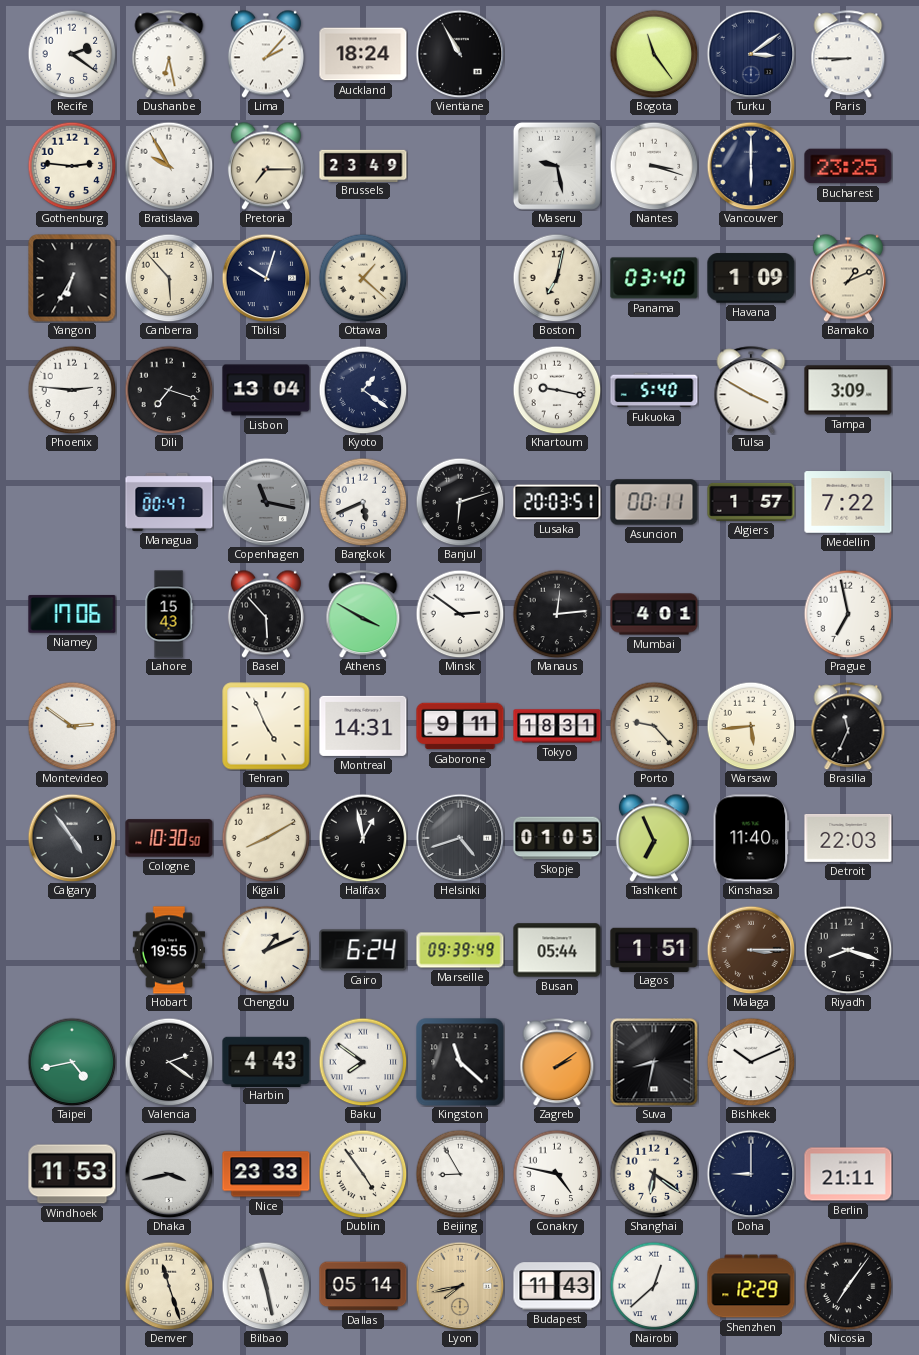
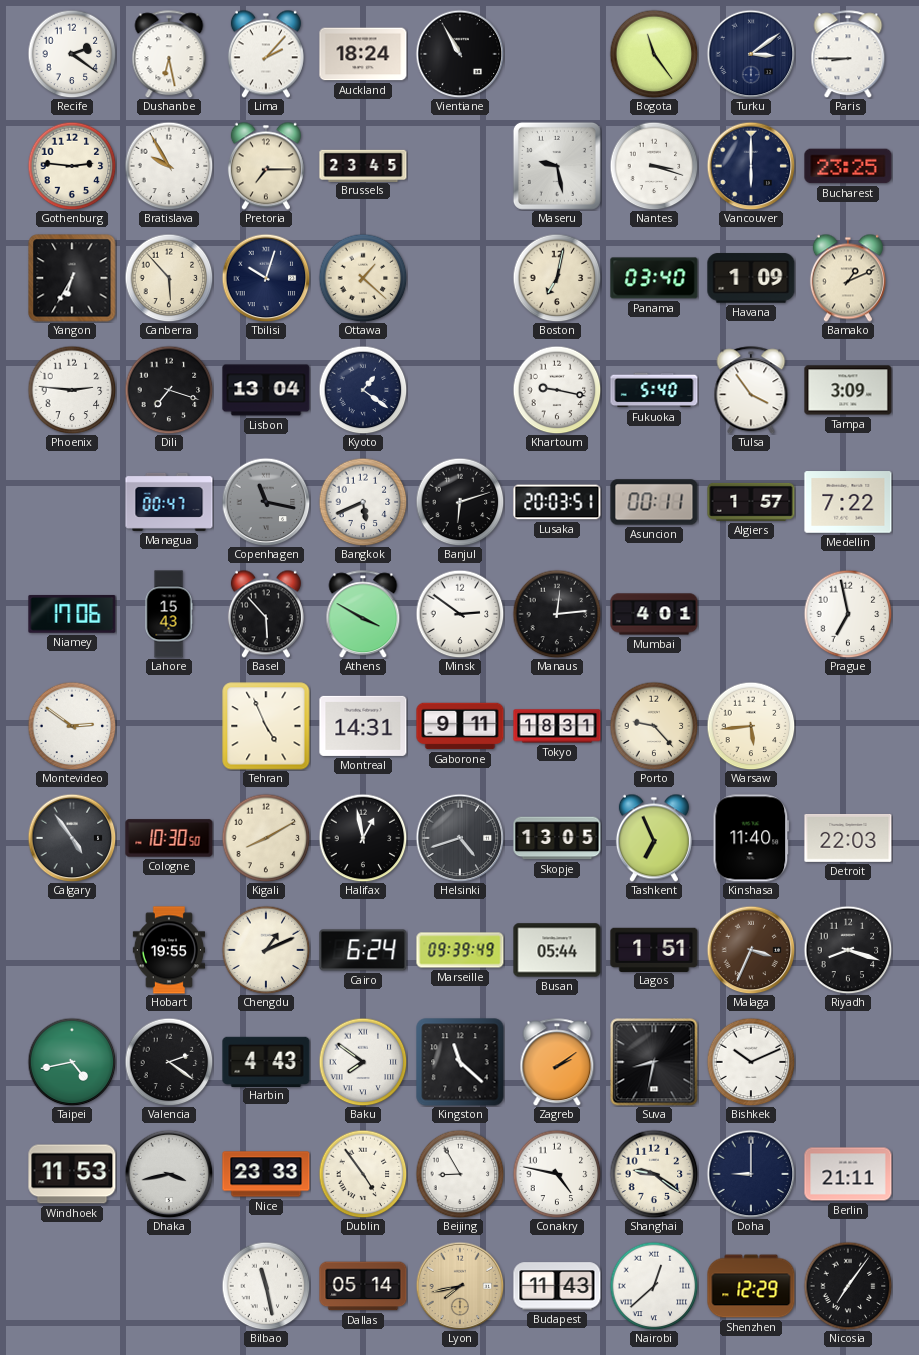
Brussels: 23:49 -> 23:45 (363, 165)
Tulsa: 3:50 -> 3:54 (751, 390)
Brasilia: 11:34 -> none (848, 726)
Skopje: 01:05 -> 13:05 (557, 838)
Malaga: 3:15 -> 3:34 (751, 950)
Shanghai: 6:21 -> 9:21 (654, 1174)
Denver: 11:27 -> none (169, 1286)
